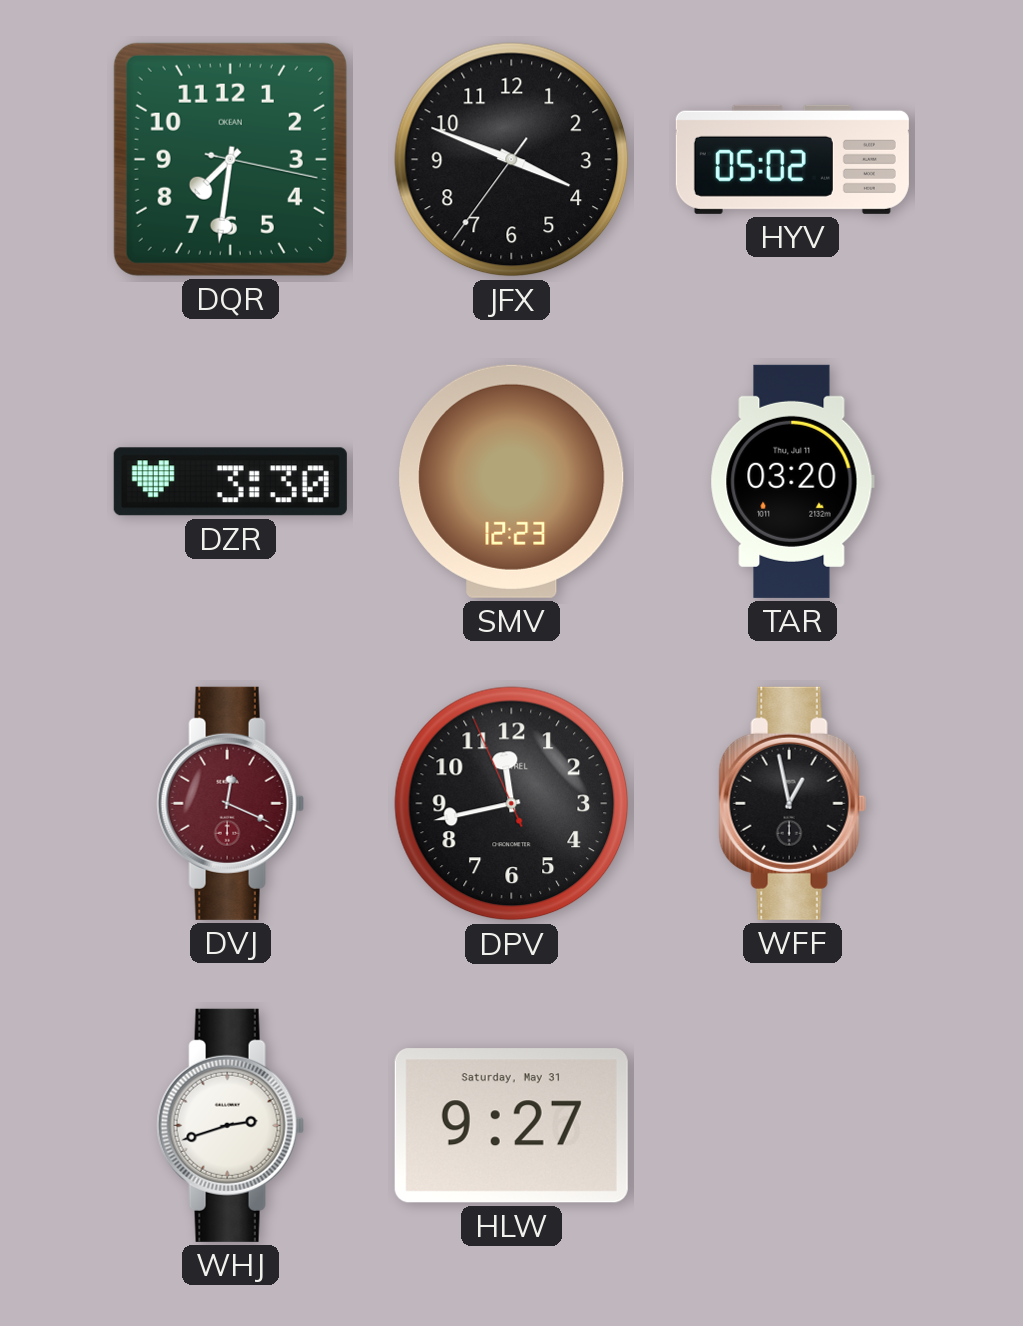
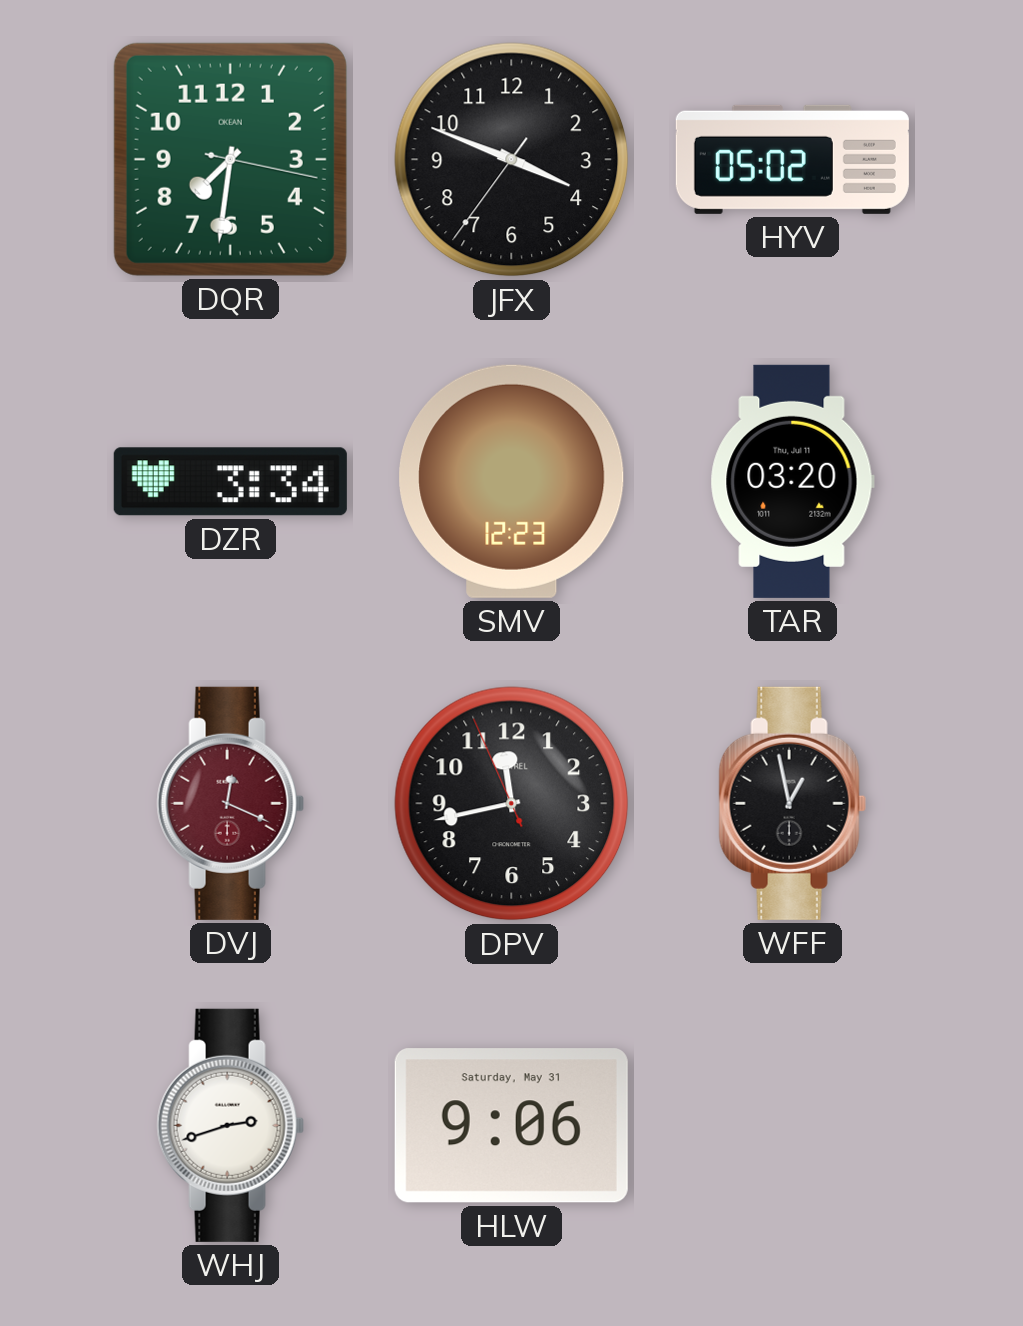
DZR: 3:30 -> 3:34 (230, 482)
HLW: 9:27 -> 9:06 (511, 1126)
